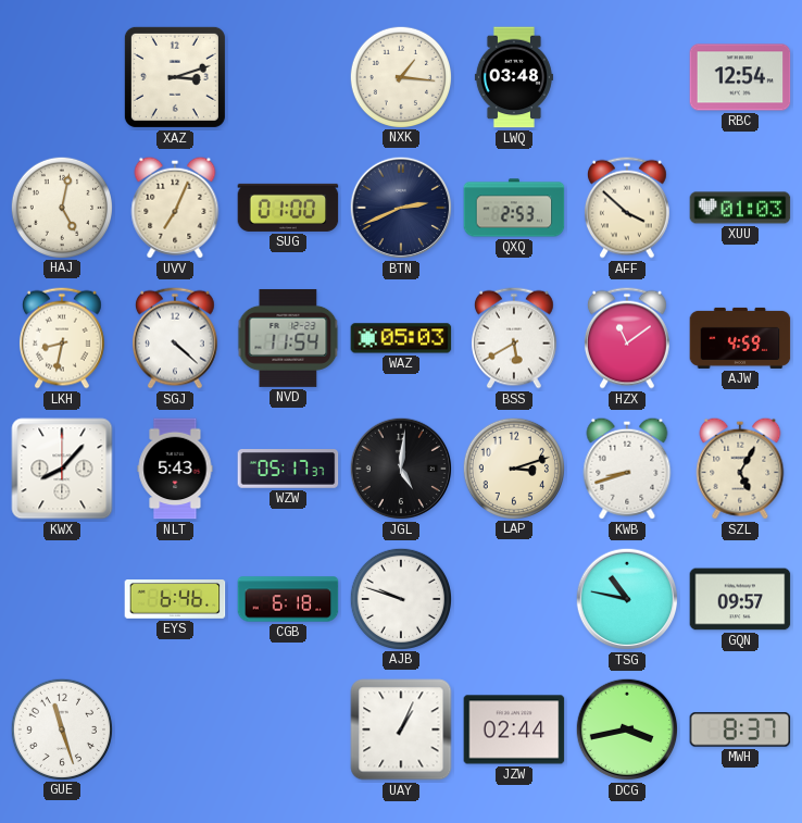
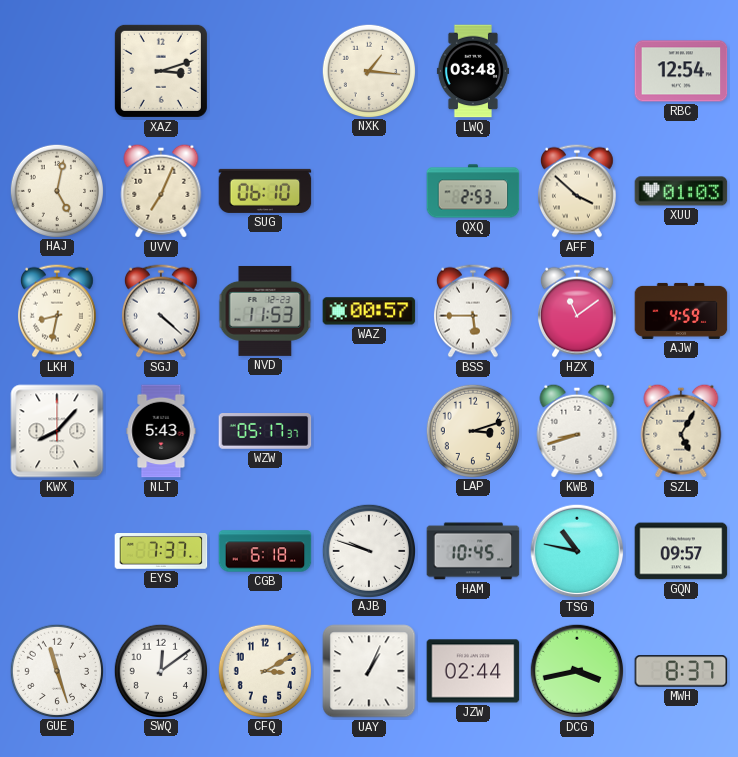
SUG: 01:00 -> 06:10 (265, 191)
BTN: 2:41 -> none (401, 208)
NVD: 11:54 -> 11:53 (265, 311)
WAZ: 05:03 -> 00:57 (369, 311)
BSS: 5:40 -> 5:45 (473, 311)
JGL: 5:01 -> none (401, 469)
EYS: 6:46 -> 7:37 (161, 552)
HAM: none -> 10:45 (473, 551)
SWQ: none -> 12:09 (160, 670)
CFQ: none -> 3:10 (264, 670)
